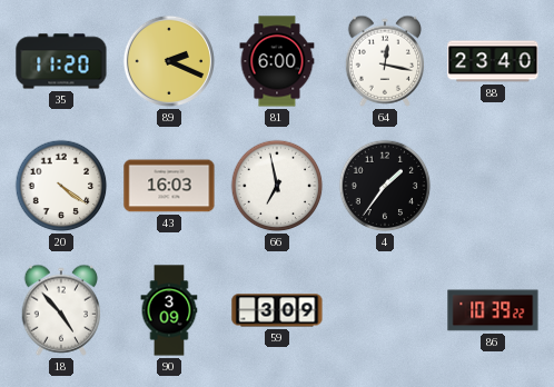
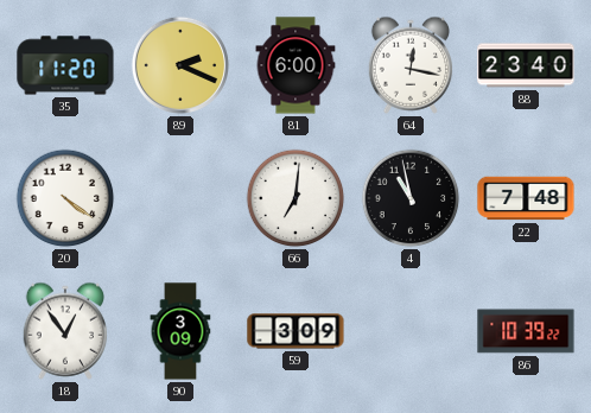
43: 16:03 -> none (169, 186)
66: 6:58 -> 7:01 (295, 198)
4: 1:36 -> 10:58 (411, 198)
22: none -> 7:48 (526, 198)
18: 4:53 -> 12:54 (65, 331)
